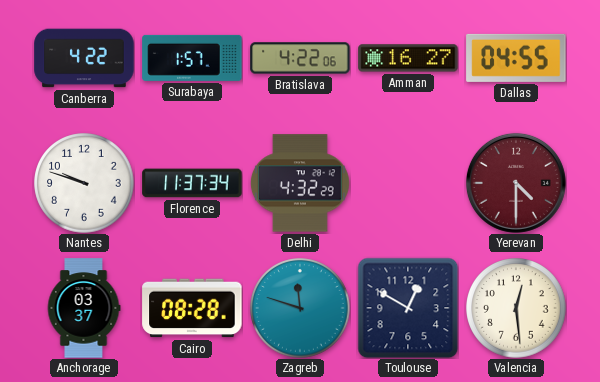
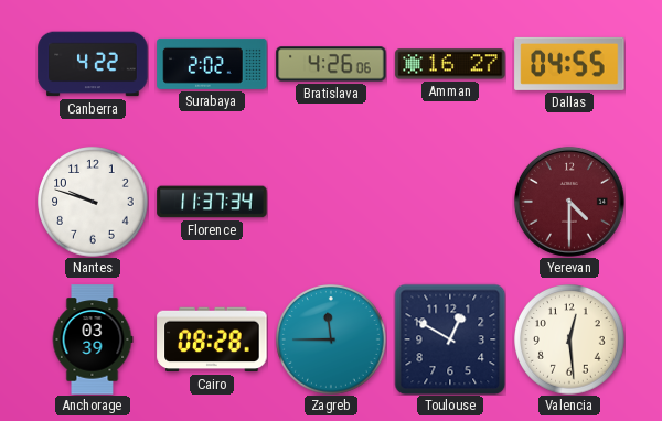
Surabaya: 1:57 -> 2:02 (212, 64)
Bratislava: 4:22 -> 4:26 (331, 64)
Delhi: 4:32 -> none (300, 183)
Anchorage: 03:37 -> 03:39 (93, 339)
Zagreb: 11:48 -> 11:45 (331, 339)
